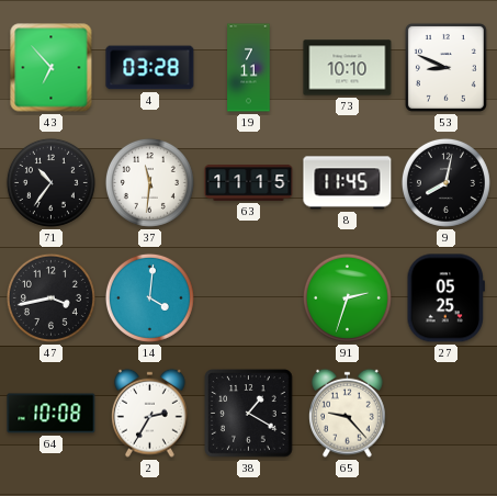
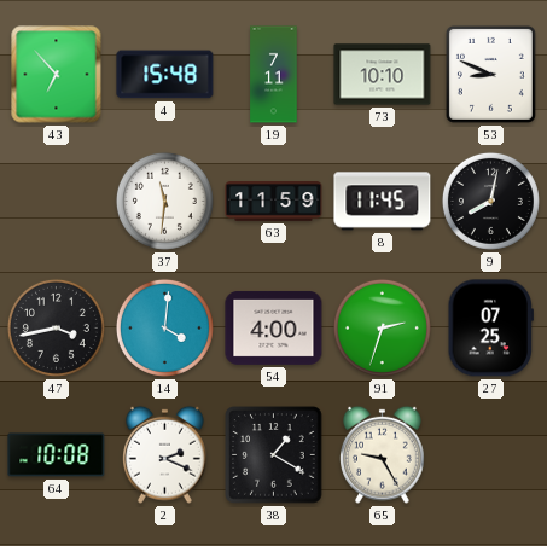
4: 03:28 -> 15:48 (165, 75)
71: 10:36 -> none (50, 182)
63: 11:15 -> 11:59 (274, 202)
54: none -> 4:00 (274, 327)
27: 05:25 -> 07:25 (490, 329)
2: 2:35 -> 2:19 (165, 454)
65: 9:23 -> 9:25 (383, 454)
